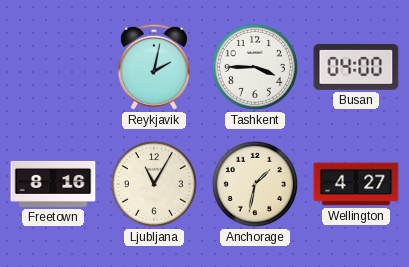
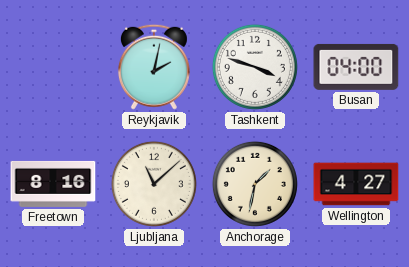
Tashkent: 3:45 -> 3:48 (255, 67)
Ljubljana: 11:05 -> 11:08 (154, 184)
